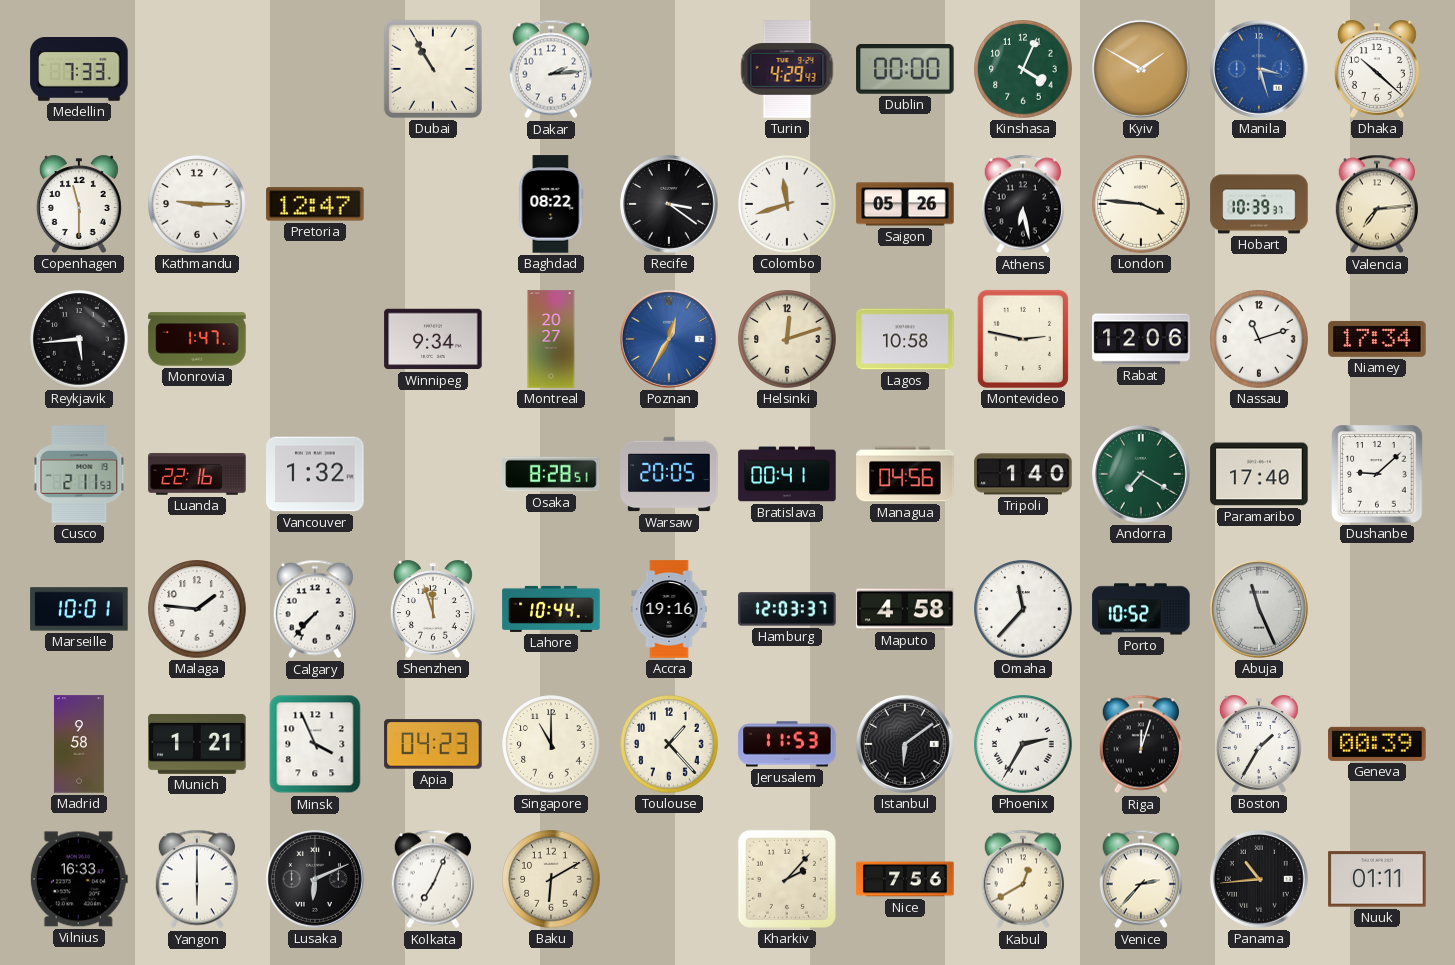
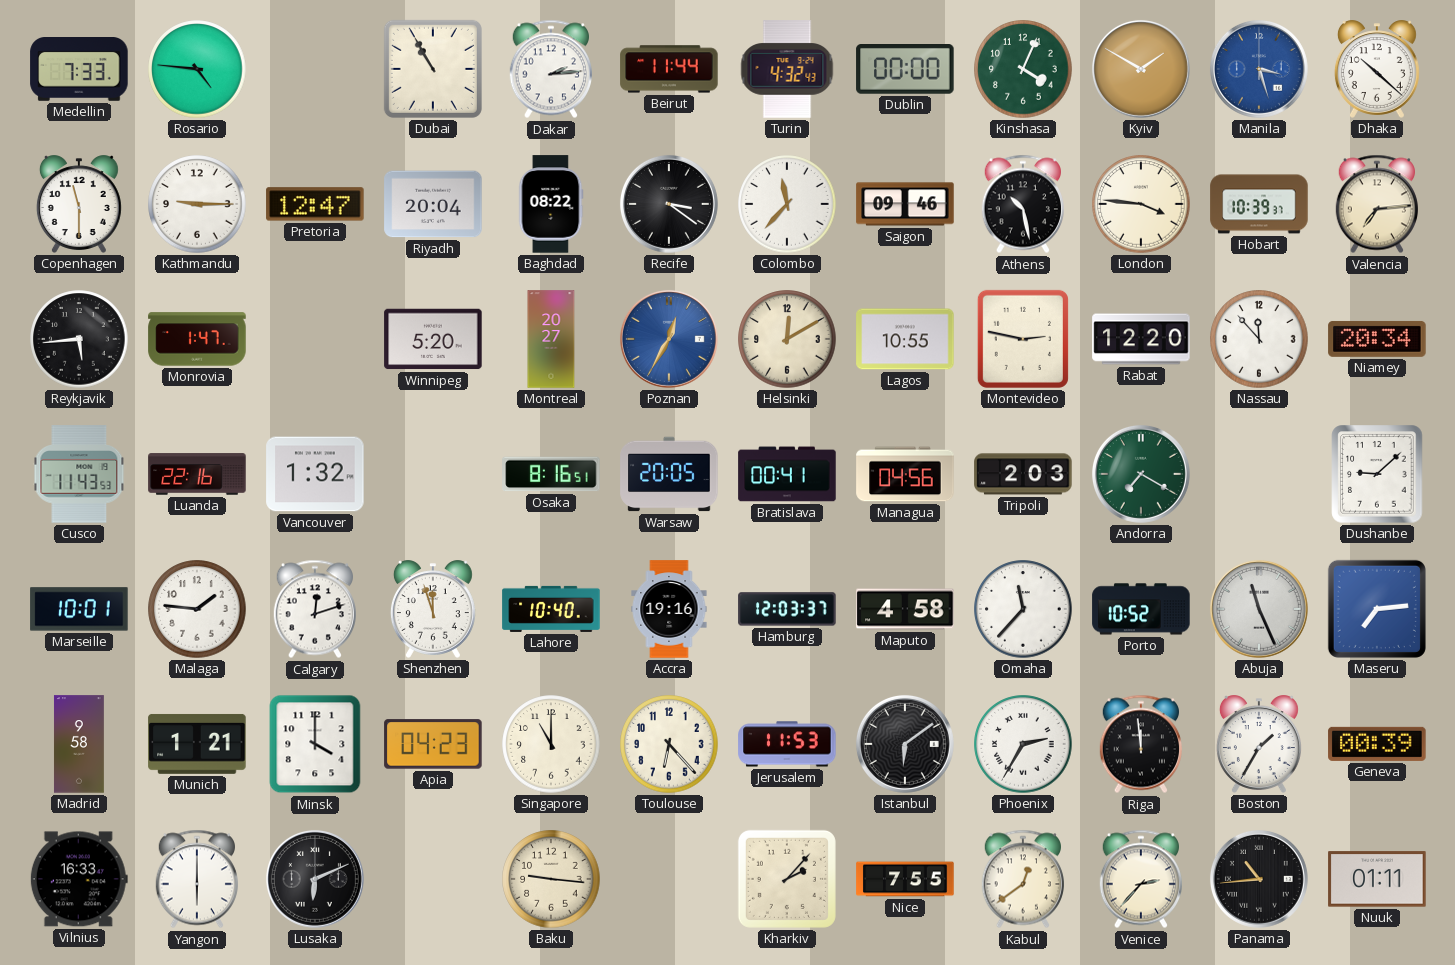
Rosario: none -> 4:46 (197, 69)
Beirut: none -> 11:44 (669, 69)
Turin: 4:29 -> 4:32 (787, 69)
Riyadh: none -> 20:04 (433, 204)
Colombo: 11:42 -> 11:37 (787, 204)
Saigon: 05:26 -> 09:46 (905, 204)
Athens: 6:28 -> 10:28 (1023, 204)
Winnipeg: 9:34 -> 5:20 (433, 339)
Helsinki: 12:12 -> 12:10 (787, 339)
Lagos: 10:58 -> 10:55 (905, 339)
Rabat: 12:06 -> 12:20 (1141, 339)
Nassau: 11:12 -> 11:53 (1259, 339)
Niamey: 17:34 -> 20:34 (1377, 339)
Cusco: 2:11 -> 11:43 (79, 474)
Osaka: 8:28 -> 8:16 (551, 474)
Tripoli: 1:40 -> 2:03 (1023, 474)
Paramaribo: 17:40 -> none (1259, 474)
Calgary: 7:37 -> 12:12 (315, 609)
Lahore: 10:44 -> 10:40 (551, 609)
Maseru: none -> 7:14 (1377, 609)
Minsk: 3:56 -> 4:00 (315, 744)
Toulouse: 1:23 -> 6:23 (669, 744)
Riga: 12:03 -> 11:59 (1141, 744)
Kolkata: 7:04 -> none (433, 879)
Baku: 6:10 -> 9:16 (551, 879)
Nice: 7:56 -> 7:55 (905, 879)
Kabul: 12:40 -> 12:39 (1023, 879)
